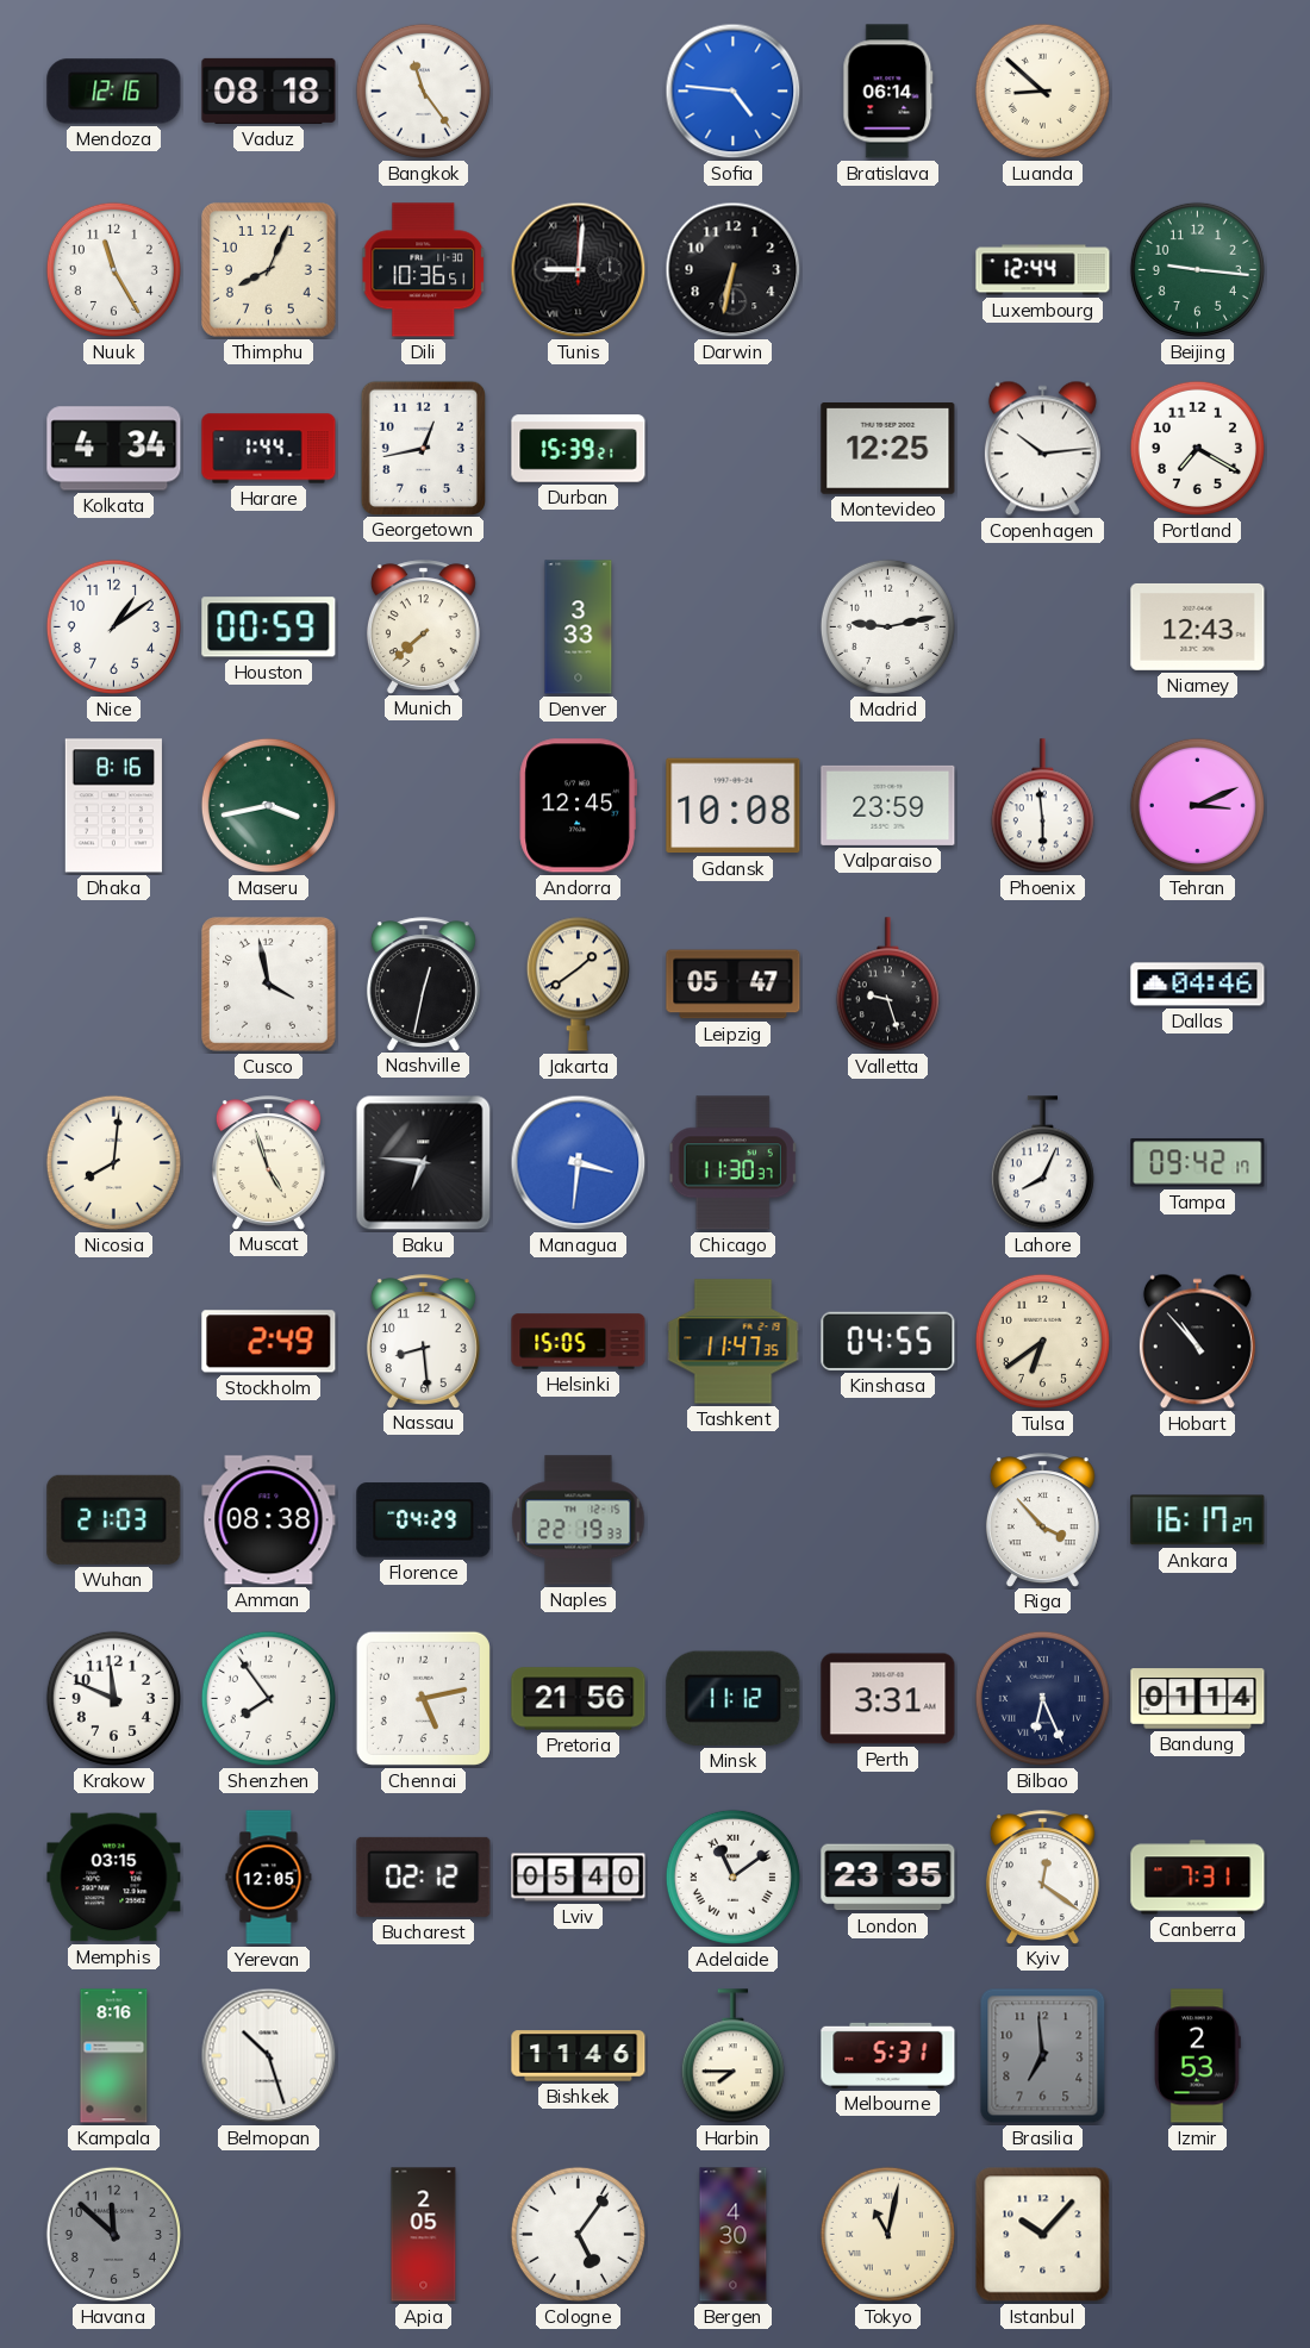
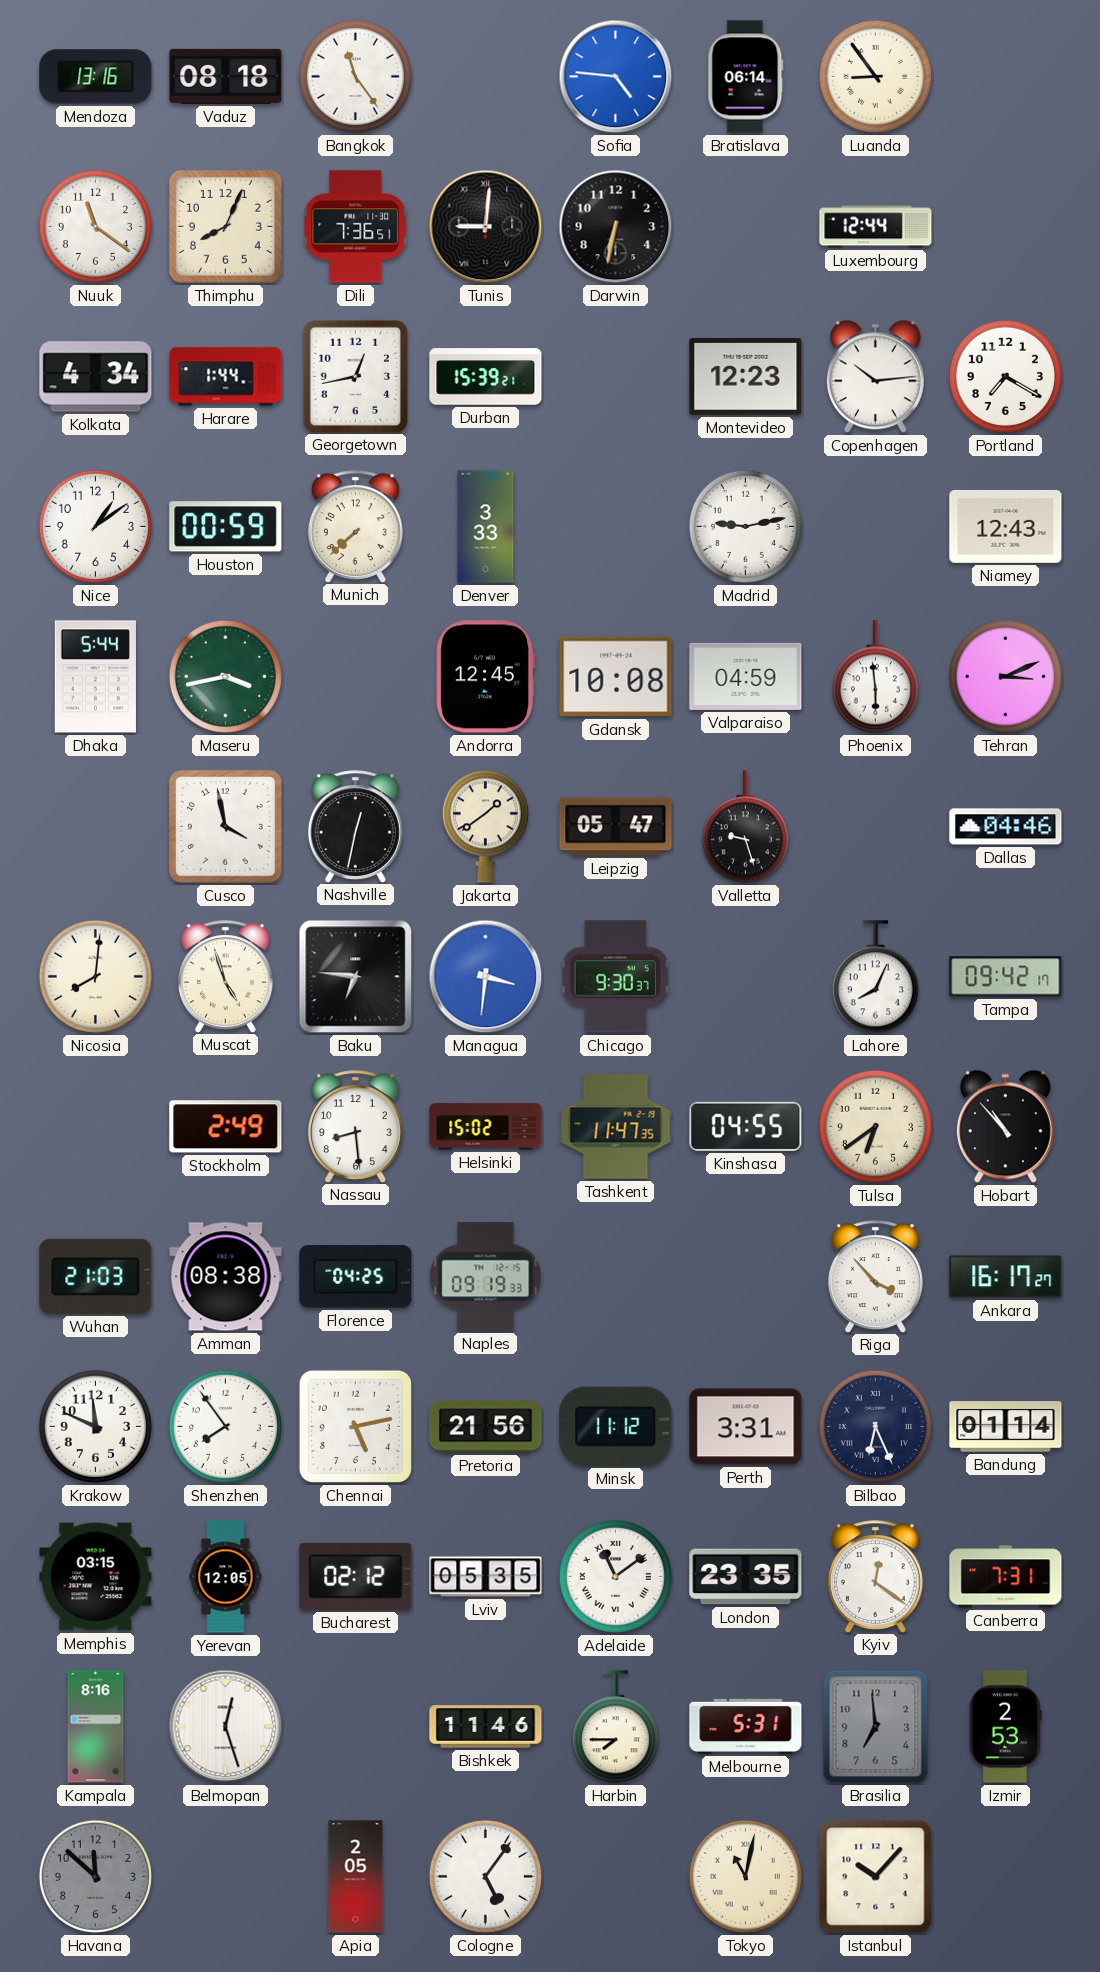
Mendoza: 12:16 -> 13:16 (96, 77)
Luanda: 8:52 -> 8:54 (875, 76)
Nuuk: 11:25 -> 11:21 (95, 226)
Dili: 10:36 -> 7:36 (356, 227)
Beijing: 9:16 -> none (1197, 269)
Montevideo: 12:25 -> 12:23 (746, 377)
Dhaka: 8:16 -> 5:44 (95, 677)
Valparaiso: 23:59 -> 04:59 (746, 676)
Chicago: 11:30 -> 9:30 (616, 977)
Helsinki: 15:05 -> 15:02 (486, 1127)
Florence: 04:29 -> 04:25 (356, 1277)
Naples: 22:19 -> 09:19 (486, 1277)
Lviv: 05:40 -> 05:35 (486, 1577)
Belmopan: 10:27 -> 12:27 (226, 1727)
Bergen: 4:30 -> none (734, 2235)
